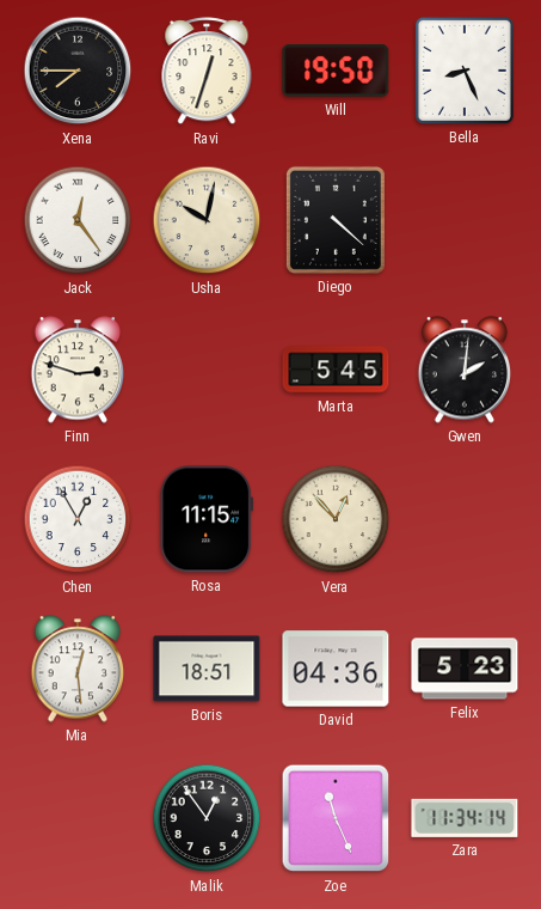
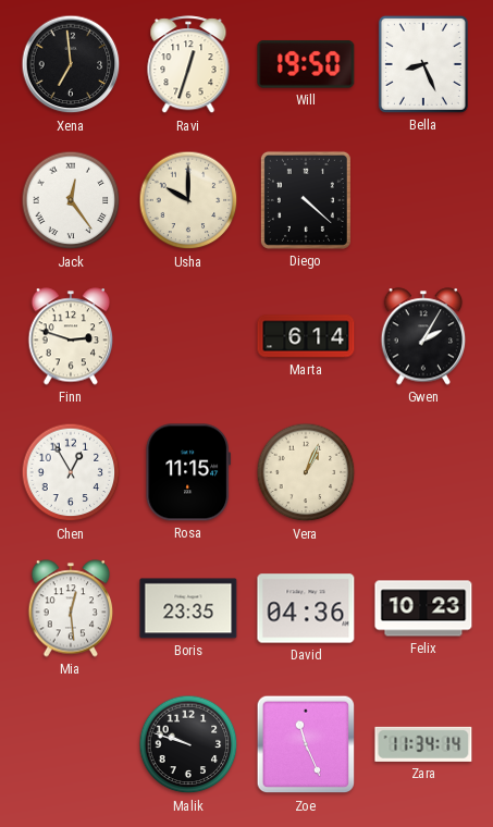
Xena: 7:45 -> 6:59 (71, 64)
Usha: 10:02 -> 10:00 (188, 200)
Marta: 5:45 -> 6:14 (306, 336)
Gwen: 2:01 -> 2:05 (423, 336)
Vera: 12:53 -> 1:04 (306, 472)
Boris: 18:51 -> 23:35 (188, 608)
Felix: 5:23 -> 10:23 (423, 608)
Malik: 12:54 -> 9:48 (188, 744)
